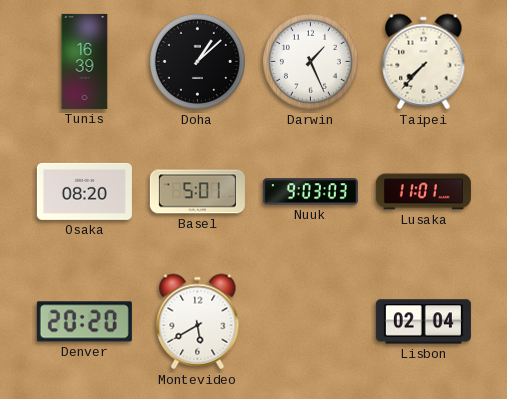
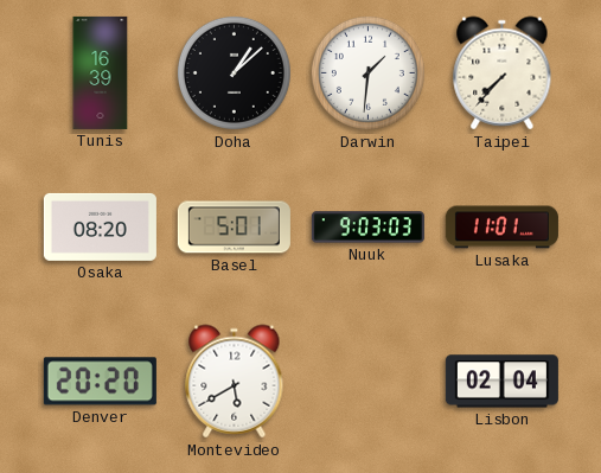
Darwin: 1:26 -> 1:31 (367, 72)
